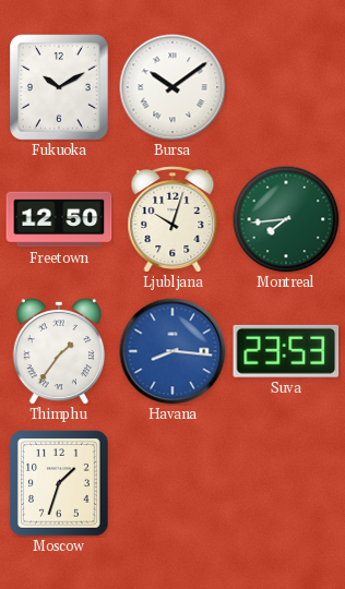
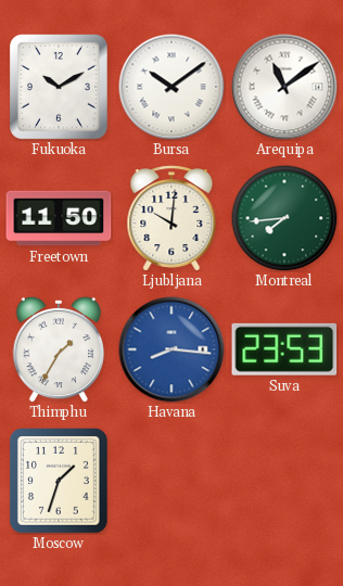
Arequipa: none -> 11:09 (284, 87)
Freetown: 12:50 -> 11:50 (59, 218)
Ljubljana: 10:03 -> 10:01 (171, 219)
Thimphu: 1:36 -> 1:35 (59, 349)
